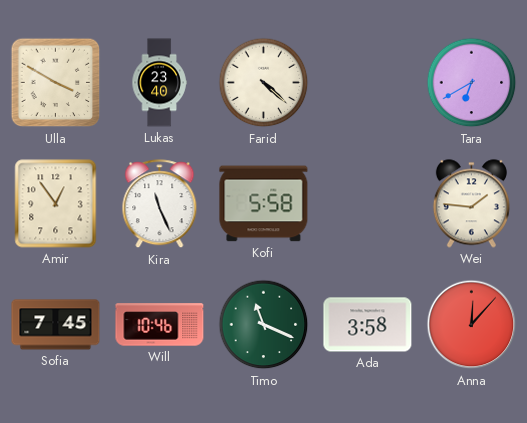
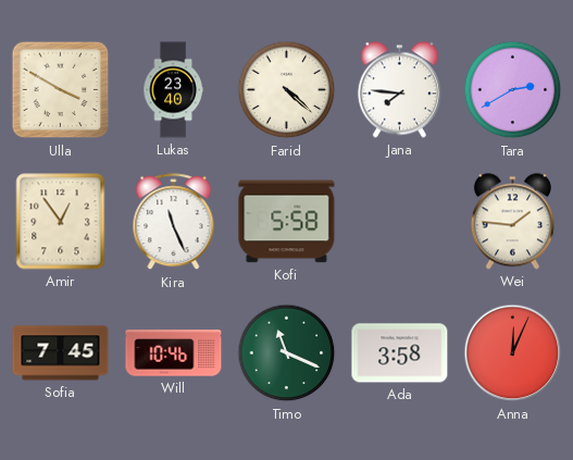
Jana: none -> 7:46 (399, 90)
Tara: 6:40 -> 2:40 (513, 90)
Anna: 12:07 -> 12:04 (513, 353)
